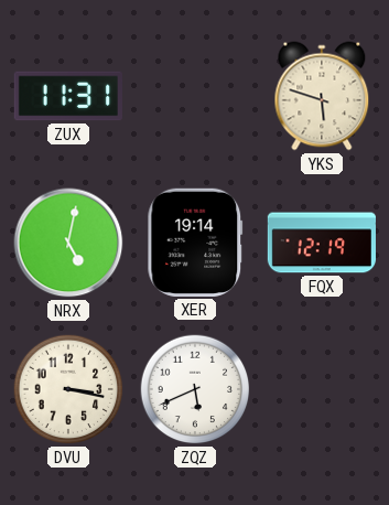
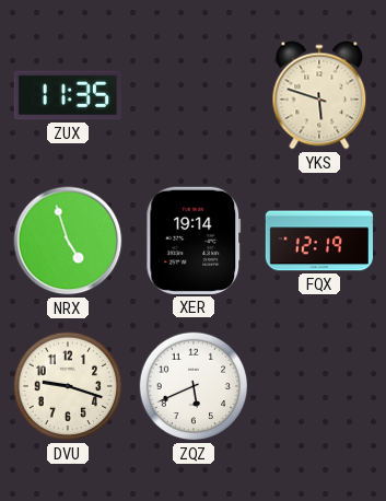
ZUX: 11:31 -> 11:35 (68, 95)
NRX: 5:02 -> 4:57 (68, 241)
DVU: 3:17 -> 9:18 (68, 386)
